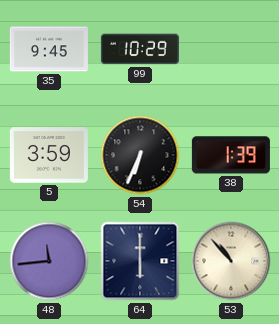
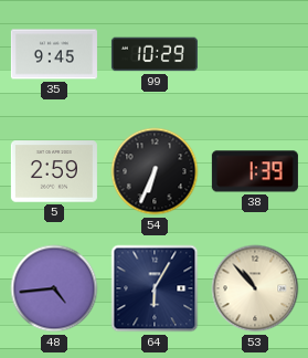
5: 3:59 -> 2:59 (54, 171)
48: 11:44 -> 4:44 (54, 288)
64: 6:00 -> 6:05 (155, 288)
